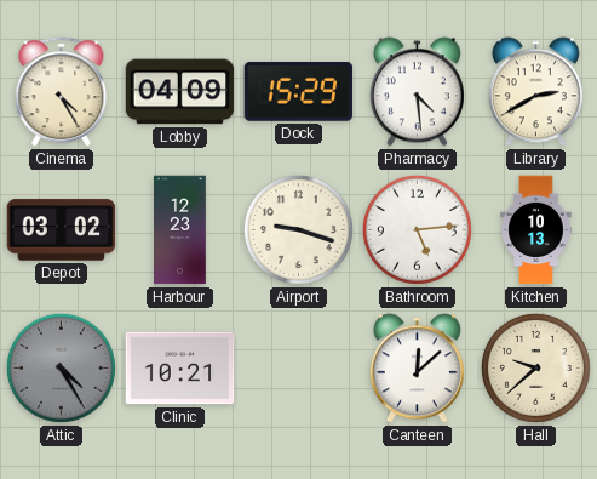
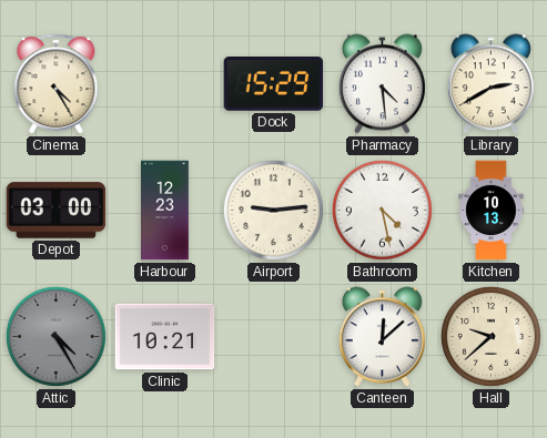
Lobby: 04:09 -> none (180, 92)
Depot: 03:02 -> 03:00 (57, 211)
Airport: 9:18 -> 9:14 (273, 210)
Bathroom: 5:14 -> 4:28 (382, 210)
